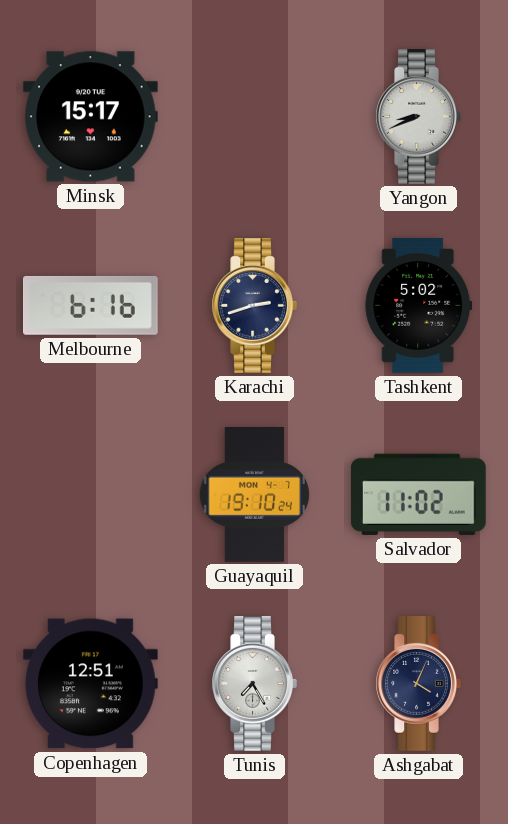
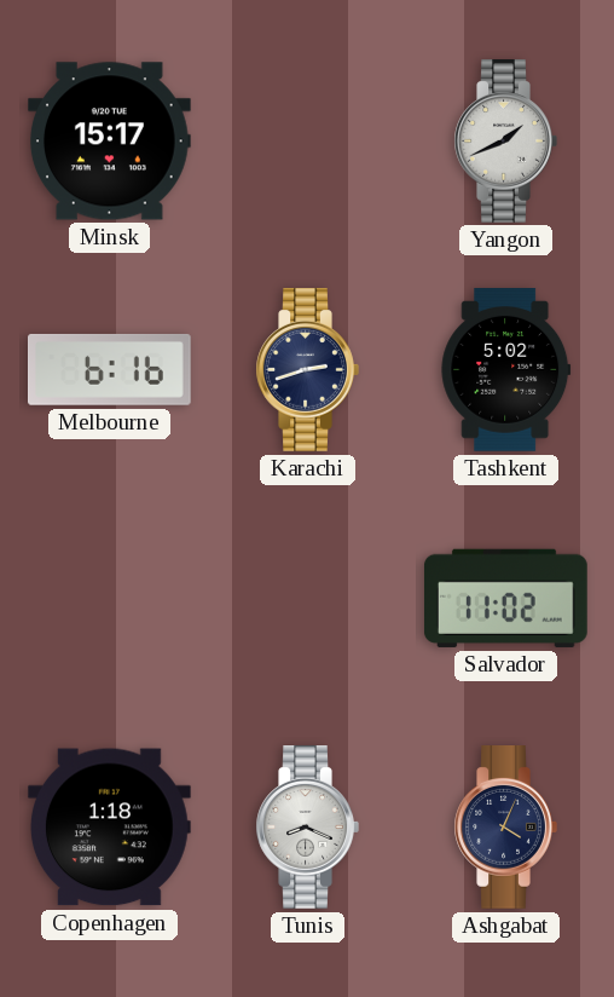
Yangon: 8:41 -> 1:41 (505, 142)
Guayaquil: 19:10 -> none (254, 495)
Copenhagen: 12:51 -> 1:18 (109, 828)
Tunis: 7:25 -> 8:19 (307, 828)
